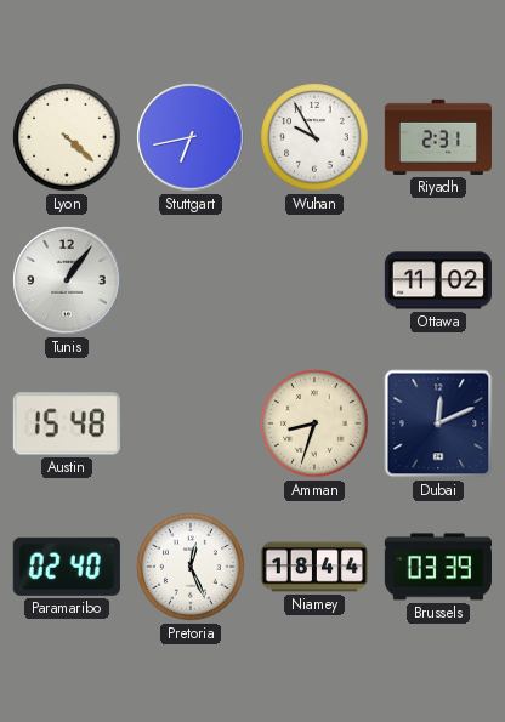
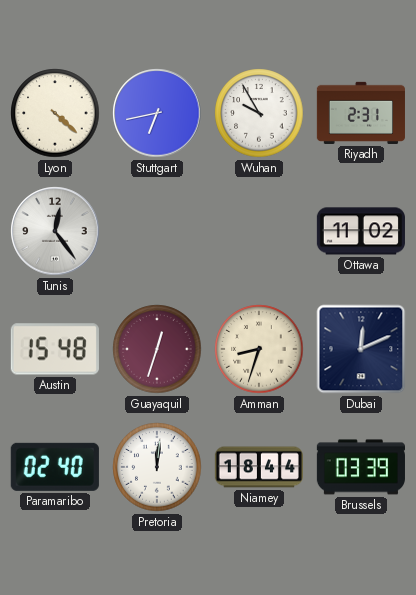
Tunis: 1:06 -> 12:24 (55, 231)
Guayaquil: none -> 12:33 (157, 349)
Pretoria: 12:26 -> 12:01 (157, 467)
